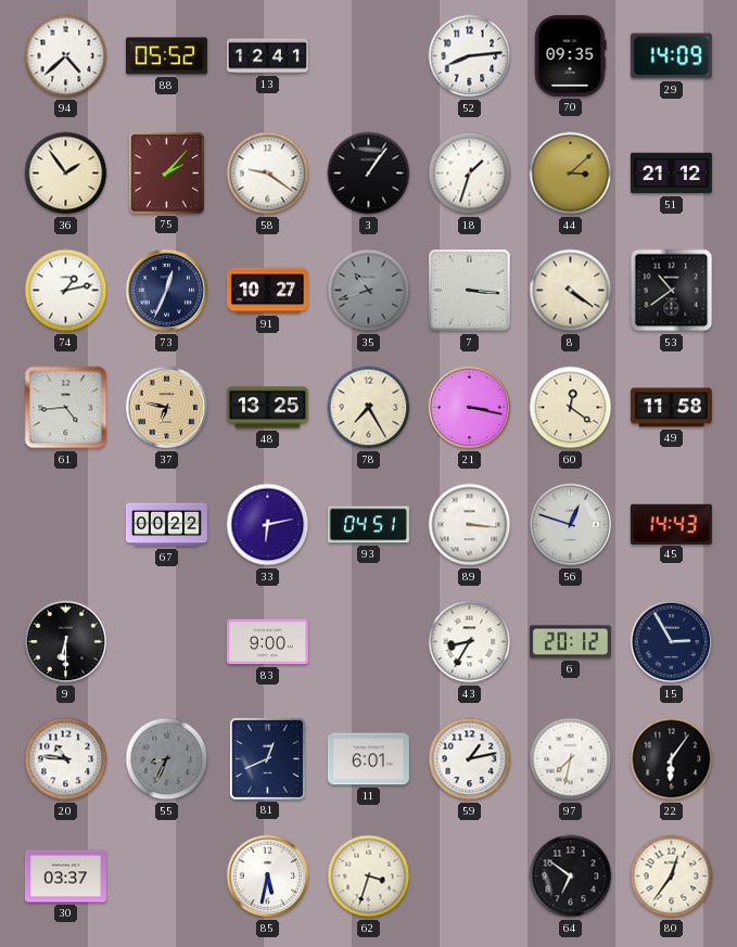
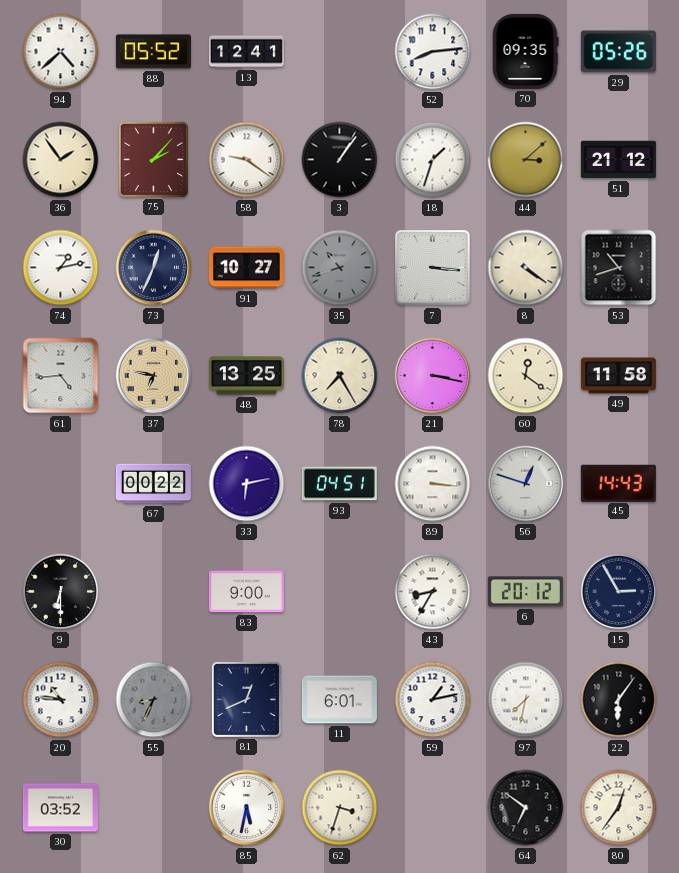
29: 14:09 -> 05:26 (618, 52)
53: 10:39 -> 10:42 (619, 268)
30: 03:37 -> 03:52 (60, 808)
